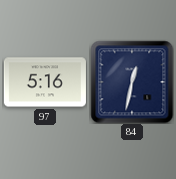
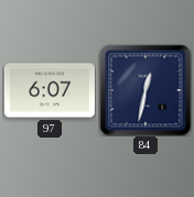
97: 5:16 -> 6:07 (50, 90)
